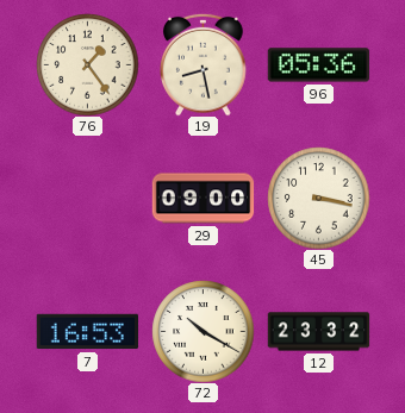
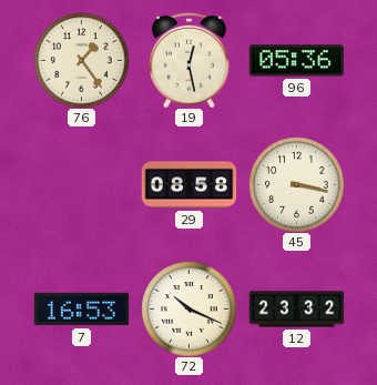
19: 8:28 -> 12:28 (190, 60)
29: 09:00 -> 08:58 (188, 185)
72: 10:20 -> 10:19 (188, 308)
